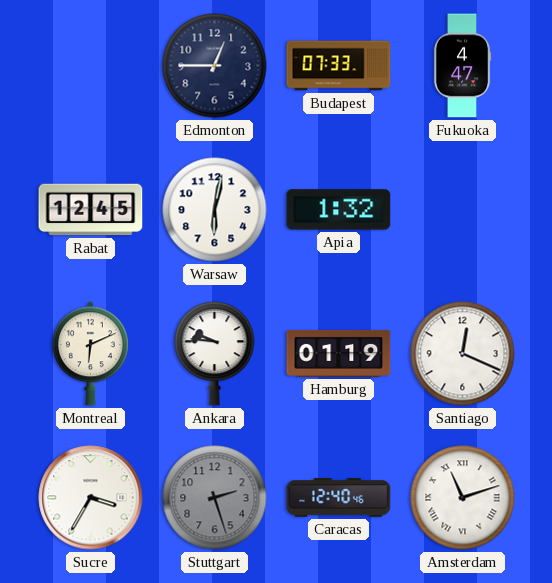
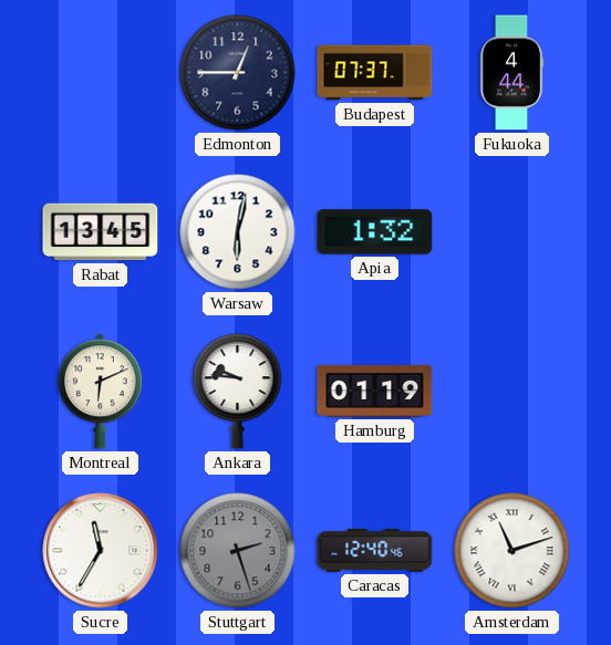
Budapest: 07:33 -> 07:37 (375, 73)
Fukuoka: 4:47 -> 4:44 (511, 73)
Rabat: 12:45 -> 13:45 (101, 232)
Santiago: 12:19 -> none (463, 354)
Sucre: 3:35 -> 11:35 (101, 551)
